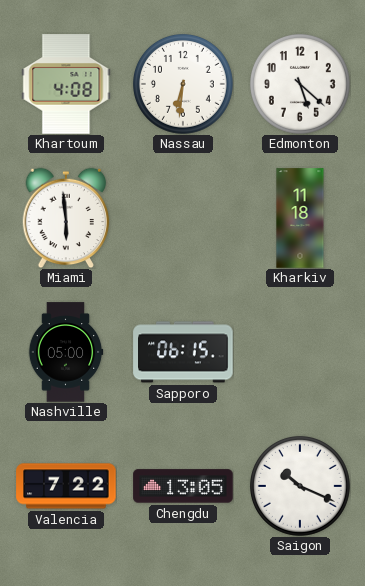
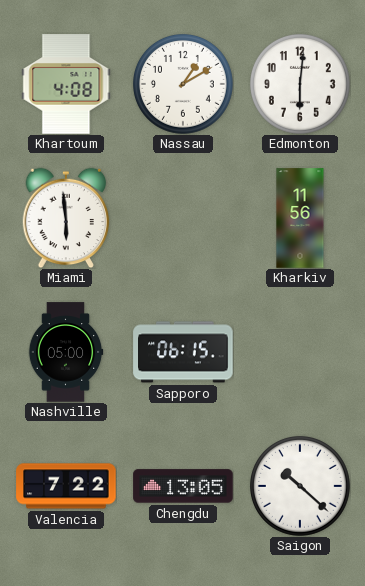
Nassau: 6:31 -> 1:10 (183, 84)
Edmonton: 5:22 -> 6:01 (300, 84)
Kharkiv: 11:18 -> 11:56 (300, 218)
Saigon: 10:19 -> 10:22 (300, 486)
